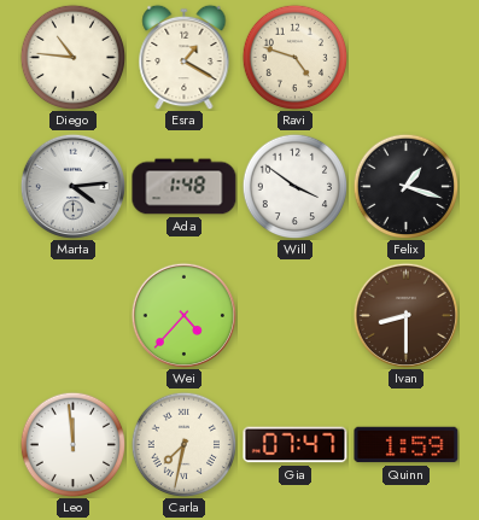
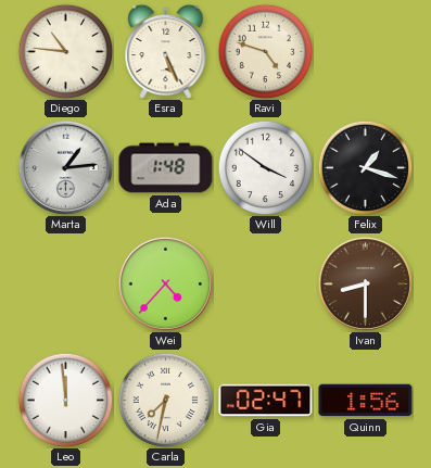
Esra: 1:20 -> 5:26 (166, 51)
Marta: 4:14 -> 1:14 (65, 167)
Gia: 07:47 -> 02:47 (266, 401)
Quinn: 1:59 -> 1:56 (366, 401)
